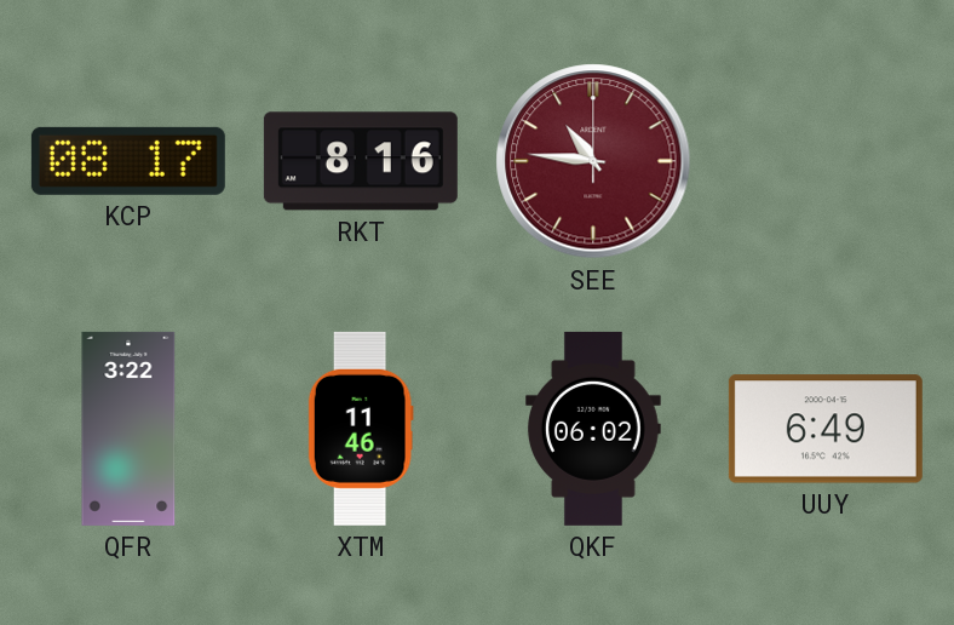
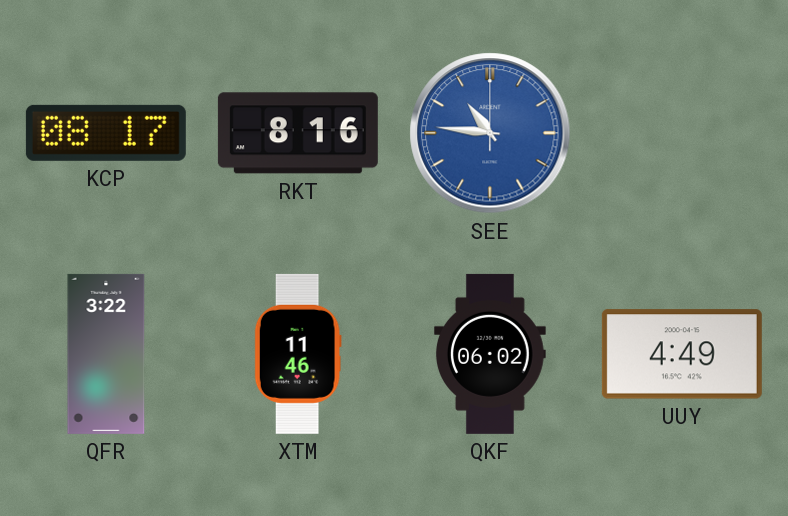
SEE dial: burgundy -> blue (490, 133)
UUY: 6:49 -> 4:49 (682, 354)
